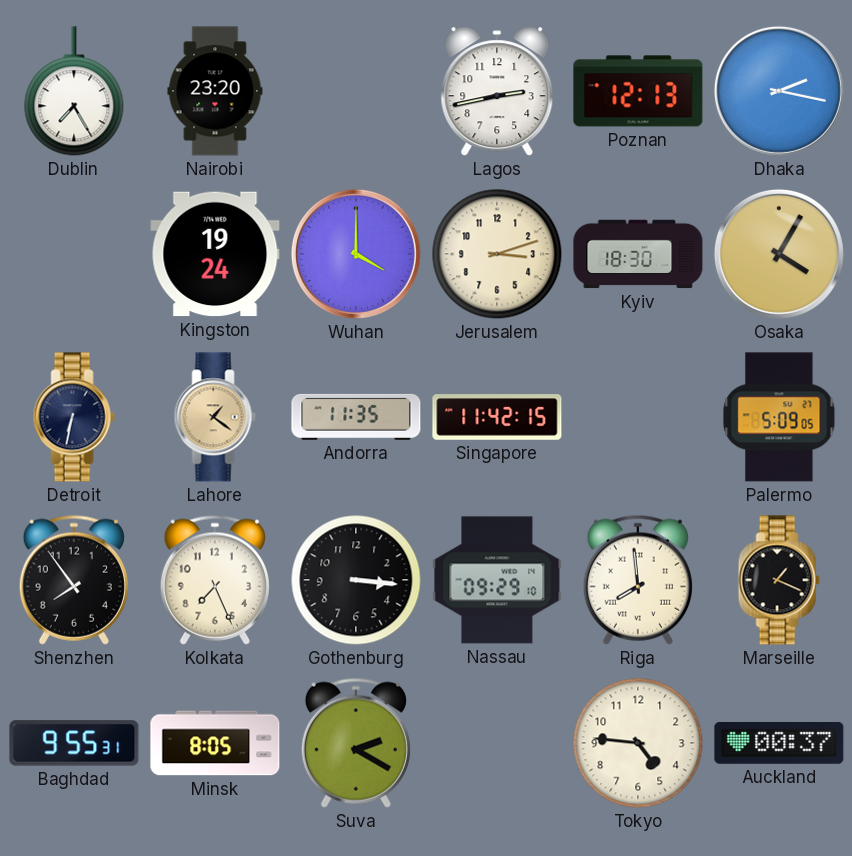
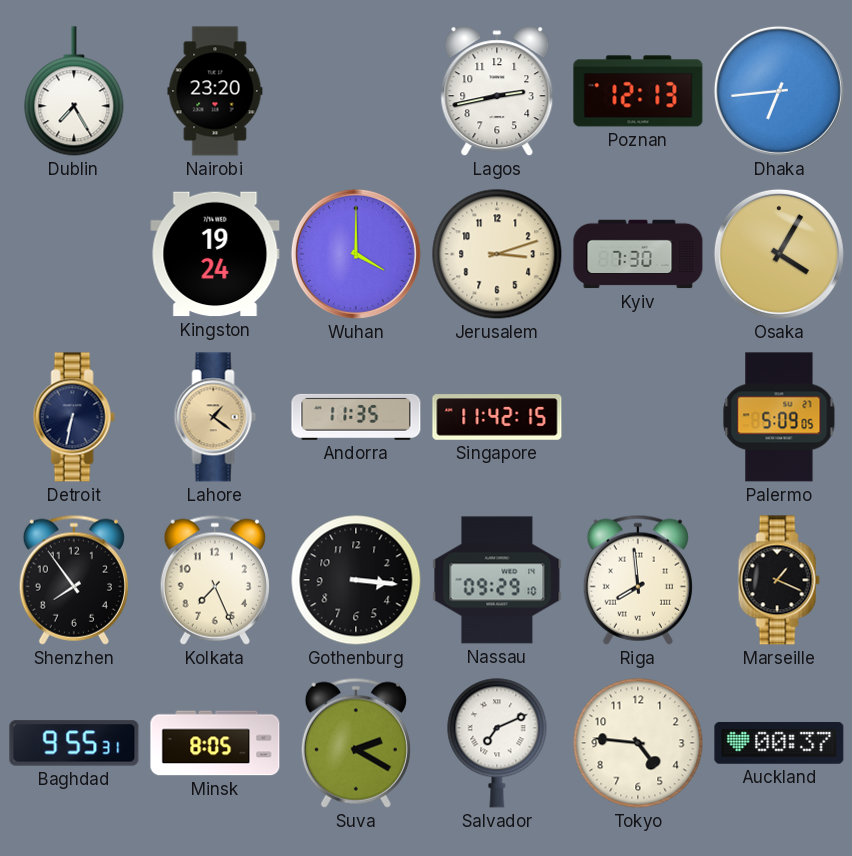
Dhaka: 2:17 -> 6:44 (779, 91)
Kyiv: 18:30 -> 7:30 (638, 254)
Salvador: none -> 7:11 (497, 743)
